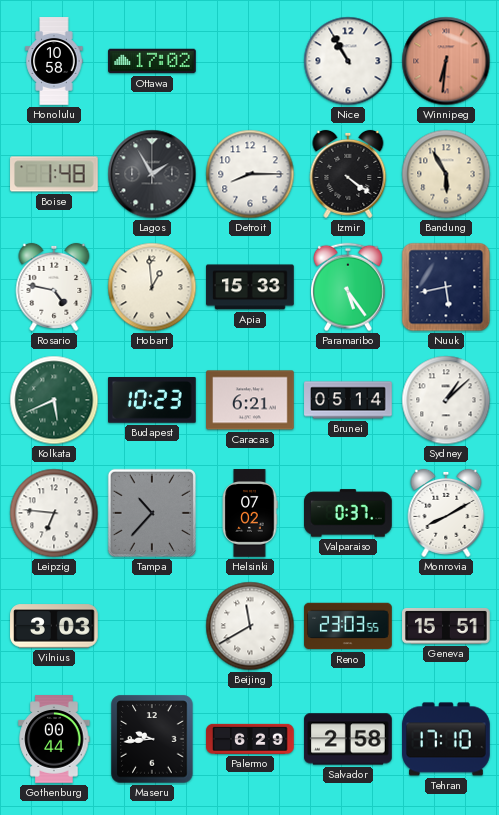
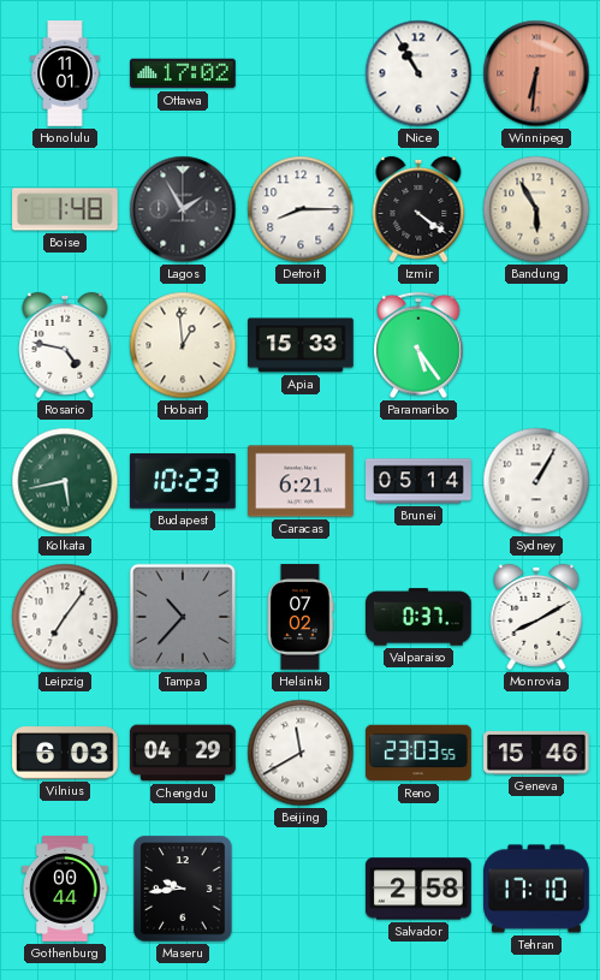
Honolulu: 10:58 -> 11:01 (65, 73)
Nuuk: 5:43 -> none (446, 287)
Kolkata: 5:41 -> 5:43 (65, 481)
Sydney: 1:08 -> 1:05 (536, 481)
Leipzig: 6:46 -> 7:06 (65, 617)
Vilnius: 3:03 -> 6:03 (65, 753)
Chengdu: none -> 04:29 (183, 753)
Geneva: 15:51 -> 15:46 (537, 754)
Palermo: 6:29 -> none (250, 739)
